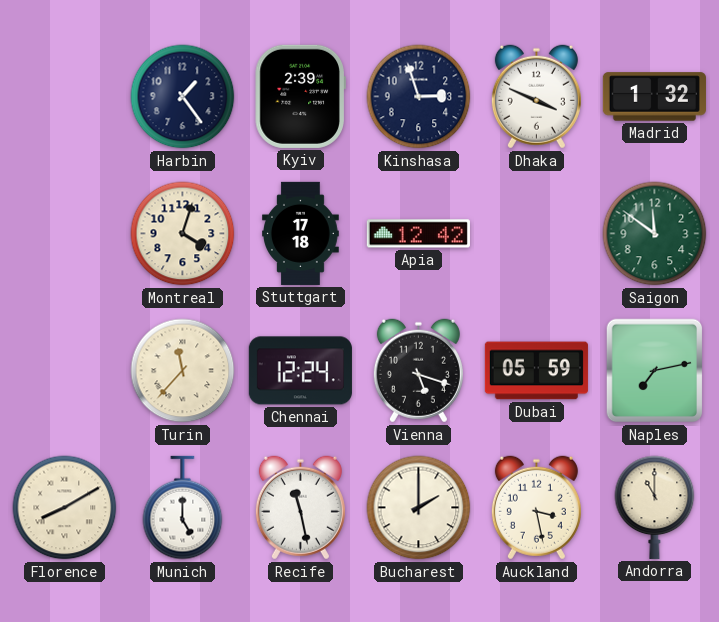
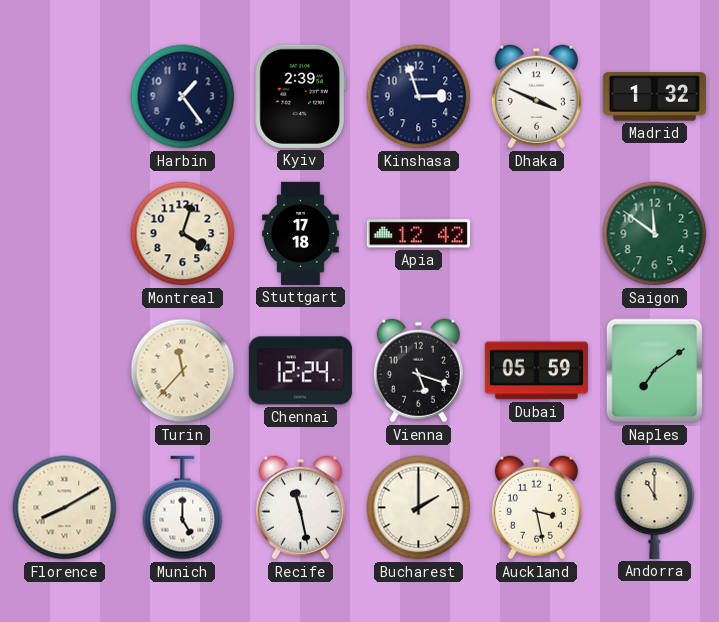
Naples: 7:13 -> 7:09 (655, 371)
